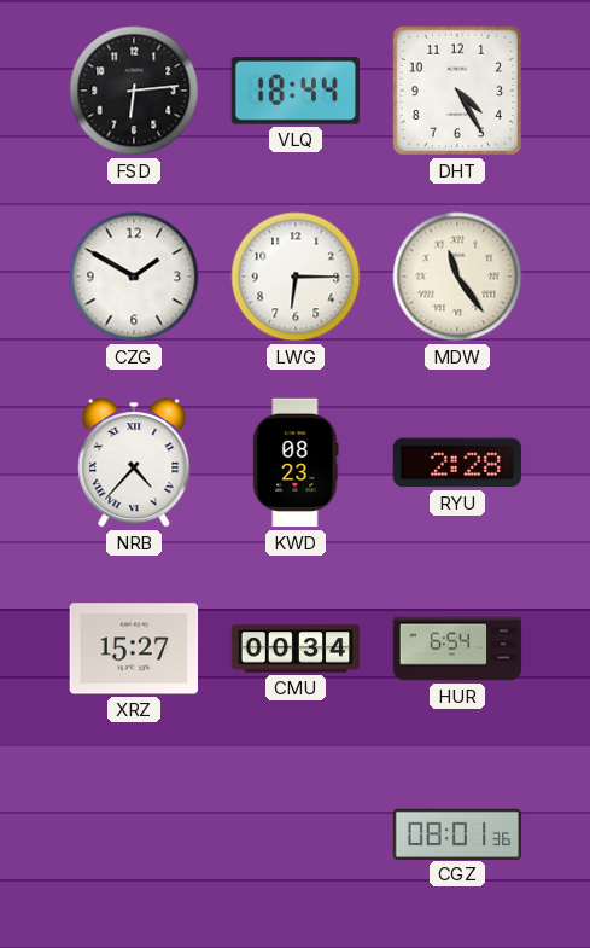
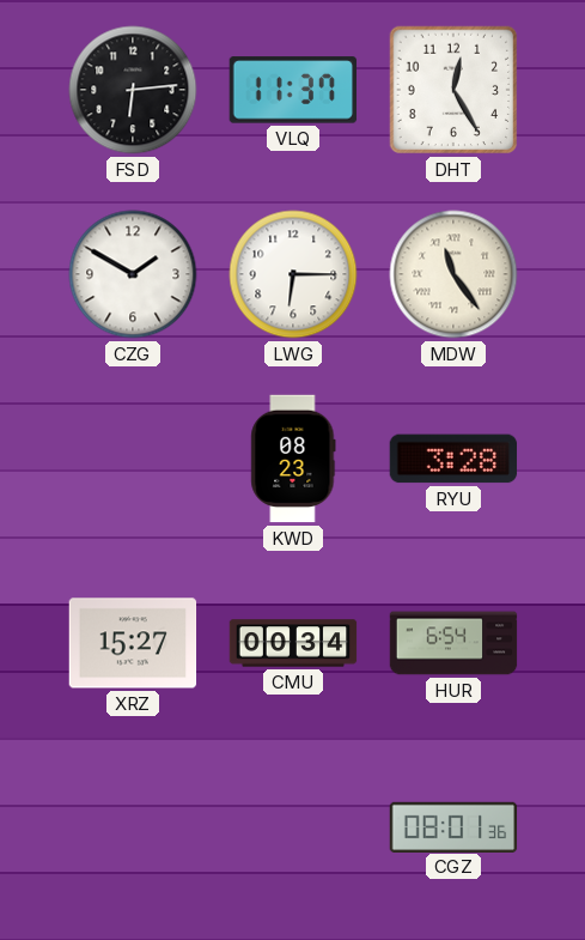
VLQ: 18:44 -> 11:37 (293, 90)
DHT: 4:25 -> 12:25 (453, 90)
NRB: 4:37 -> none (134, 463)
RYU: 2:28 -> 3:28 (453, 459)
